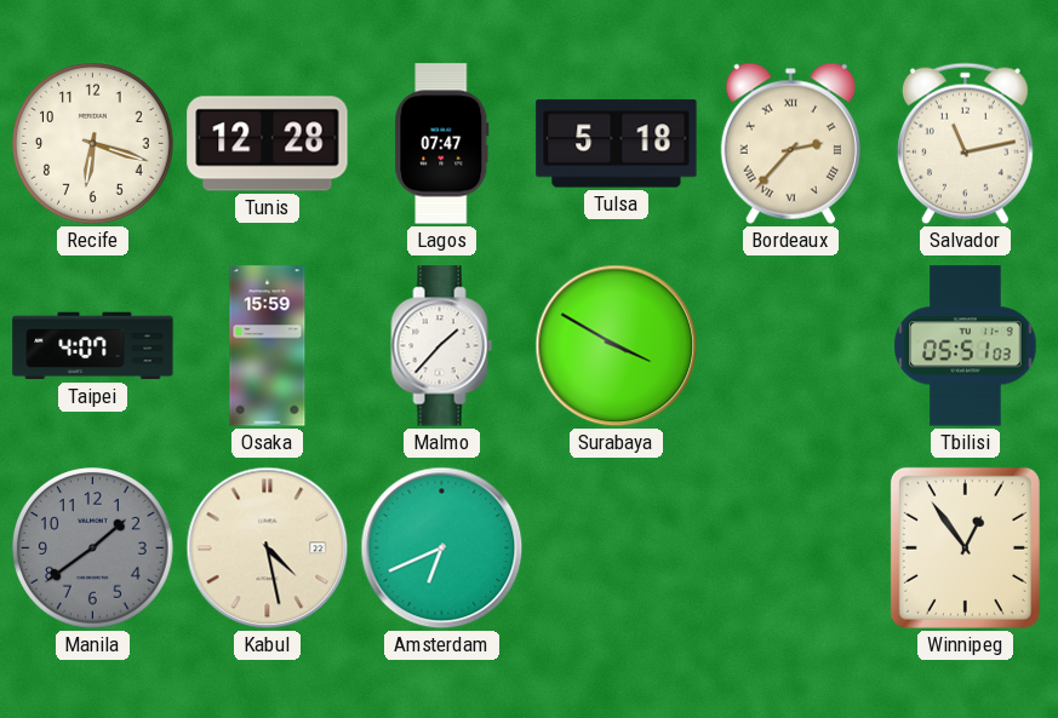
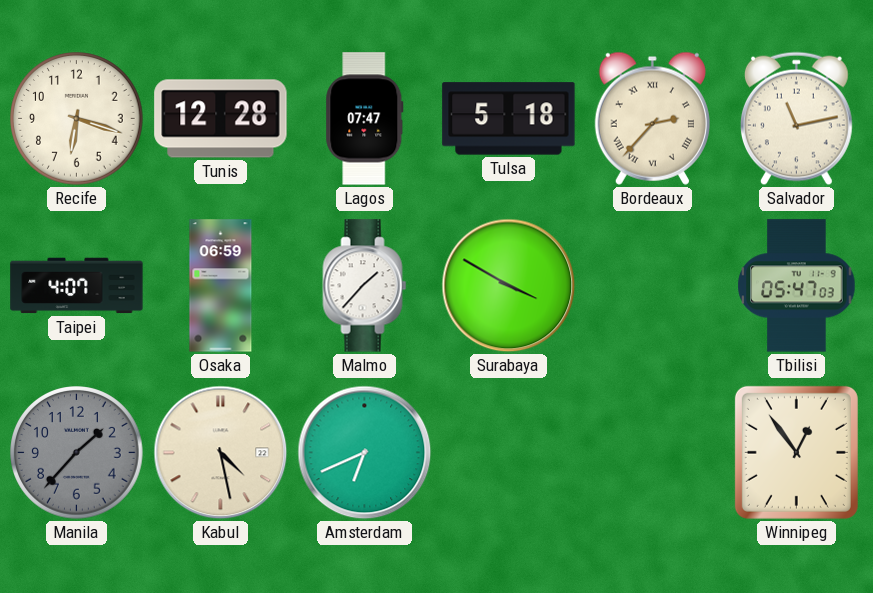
Osaka: 15:59 -> 06:59 (221, 286)
Tbilisi: 05:51 -> 05:47 (797, 286)
Manila: 1:39 -> 1:37 (77, 453)
